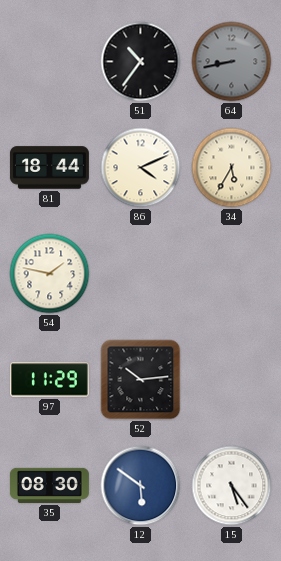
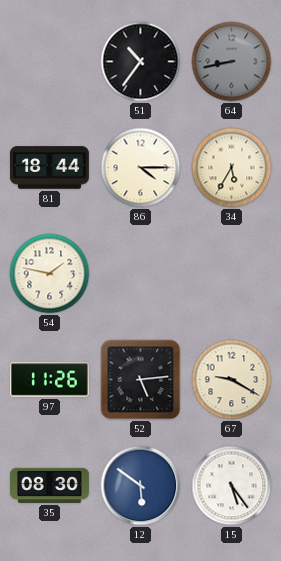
86: 4:11 -> 4:15 (141, 168)
97: 11:29 -> 11:26 (49, 380)
52: 10:14 -> 5:14 (141, 380)
67: none -> 9:20 (232, 380)
